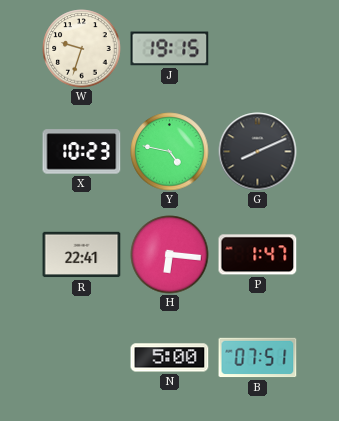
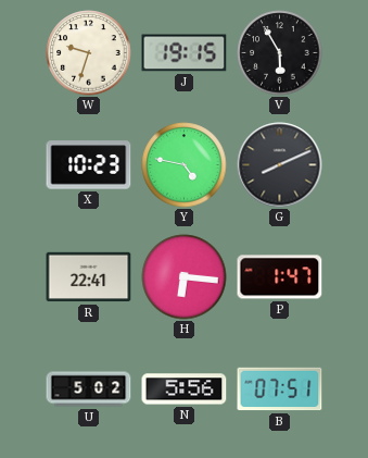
V: none -> 5:55 (280, 53)
U: none -> 5:02 (89, 389)
N: 5:00 -> 5:56 (185, 389)
